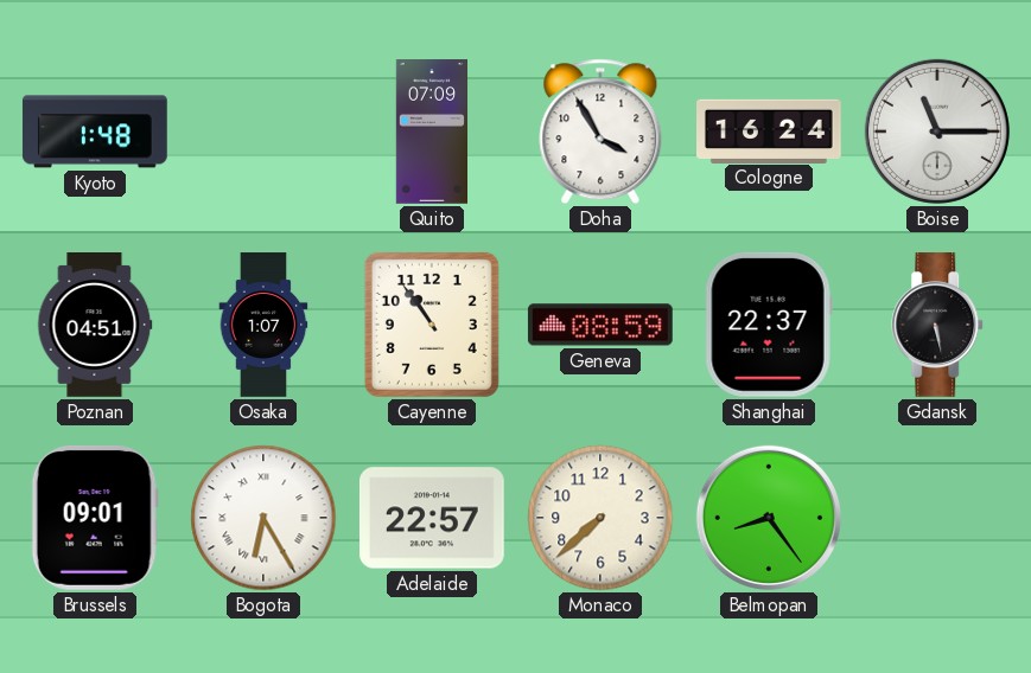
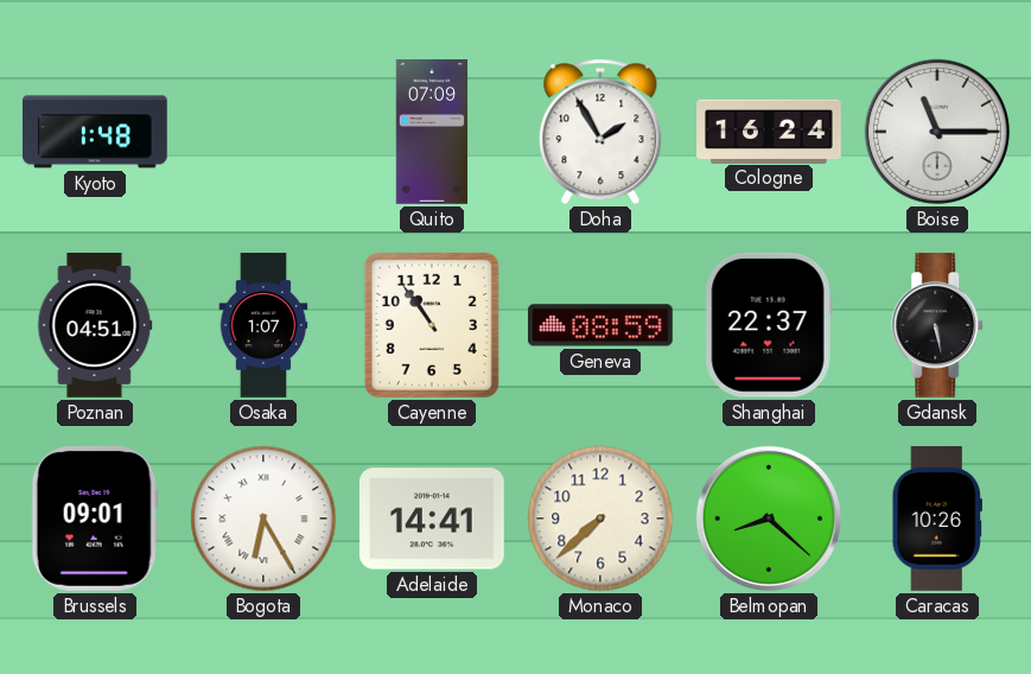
Doha: 3:55 -> 1:55 (600, 132)
Adelaide: 22:57 -> 14:41 (432, 519)
Belmopan: 8:24 -> 8:22 (769, 519)
Caracas: none -> 10:26 (937, 520)
